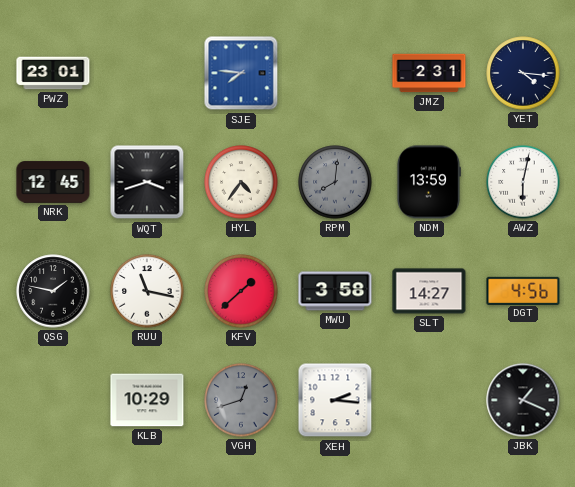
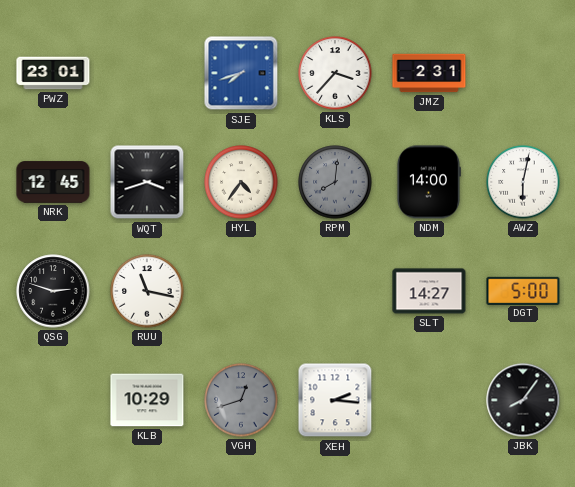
SJE: 7:46 -> 7:42 (241, 73)
KLS: none -> 3:37 (335, 73)
YET: 4:16 -> none (523, 73)
NDM: 13:59 -> 14:00 (428, 182)
QSG: 1:47 -> 2:48 (53, 291)
KFV: 1:38 -> none (241, 291)
MWU: 3:58 -> none (335, 291)
DGT: 4:56 -> 5:00 (523, 290)
JBK: 1:19 -> 8:06 (523, 400)
